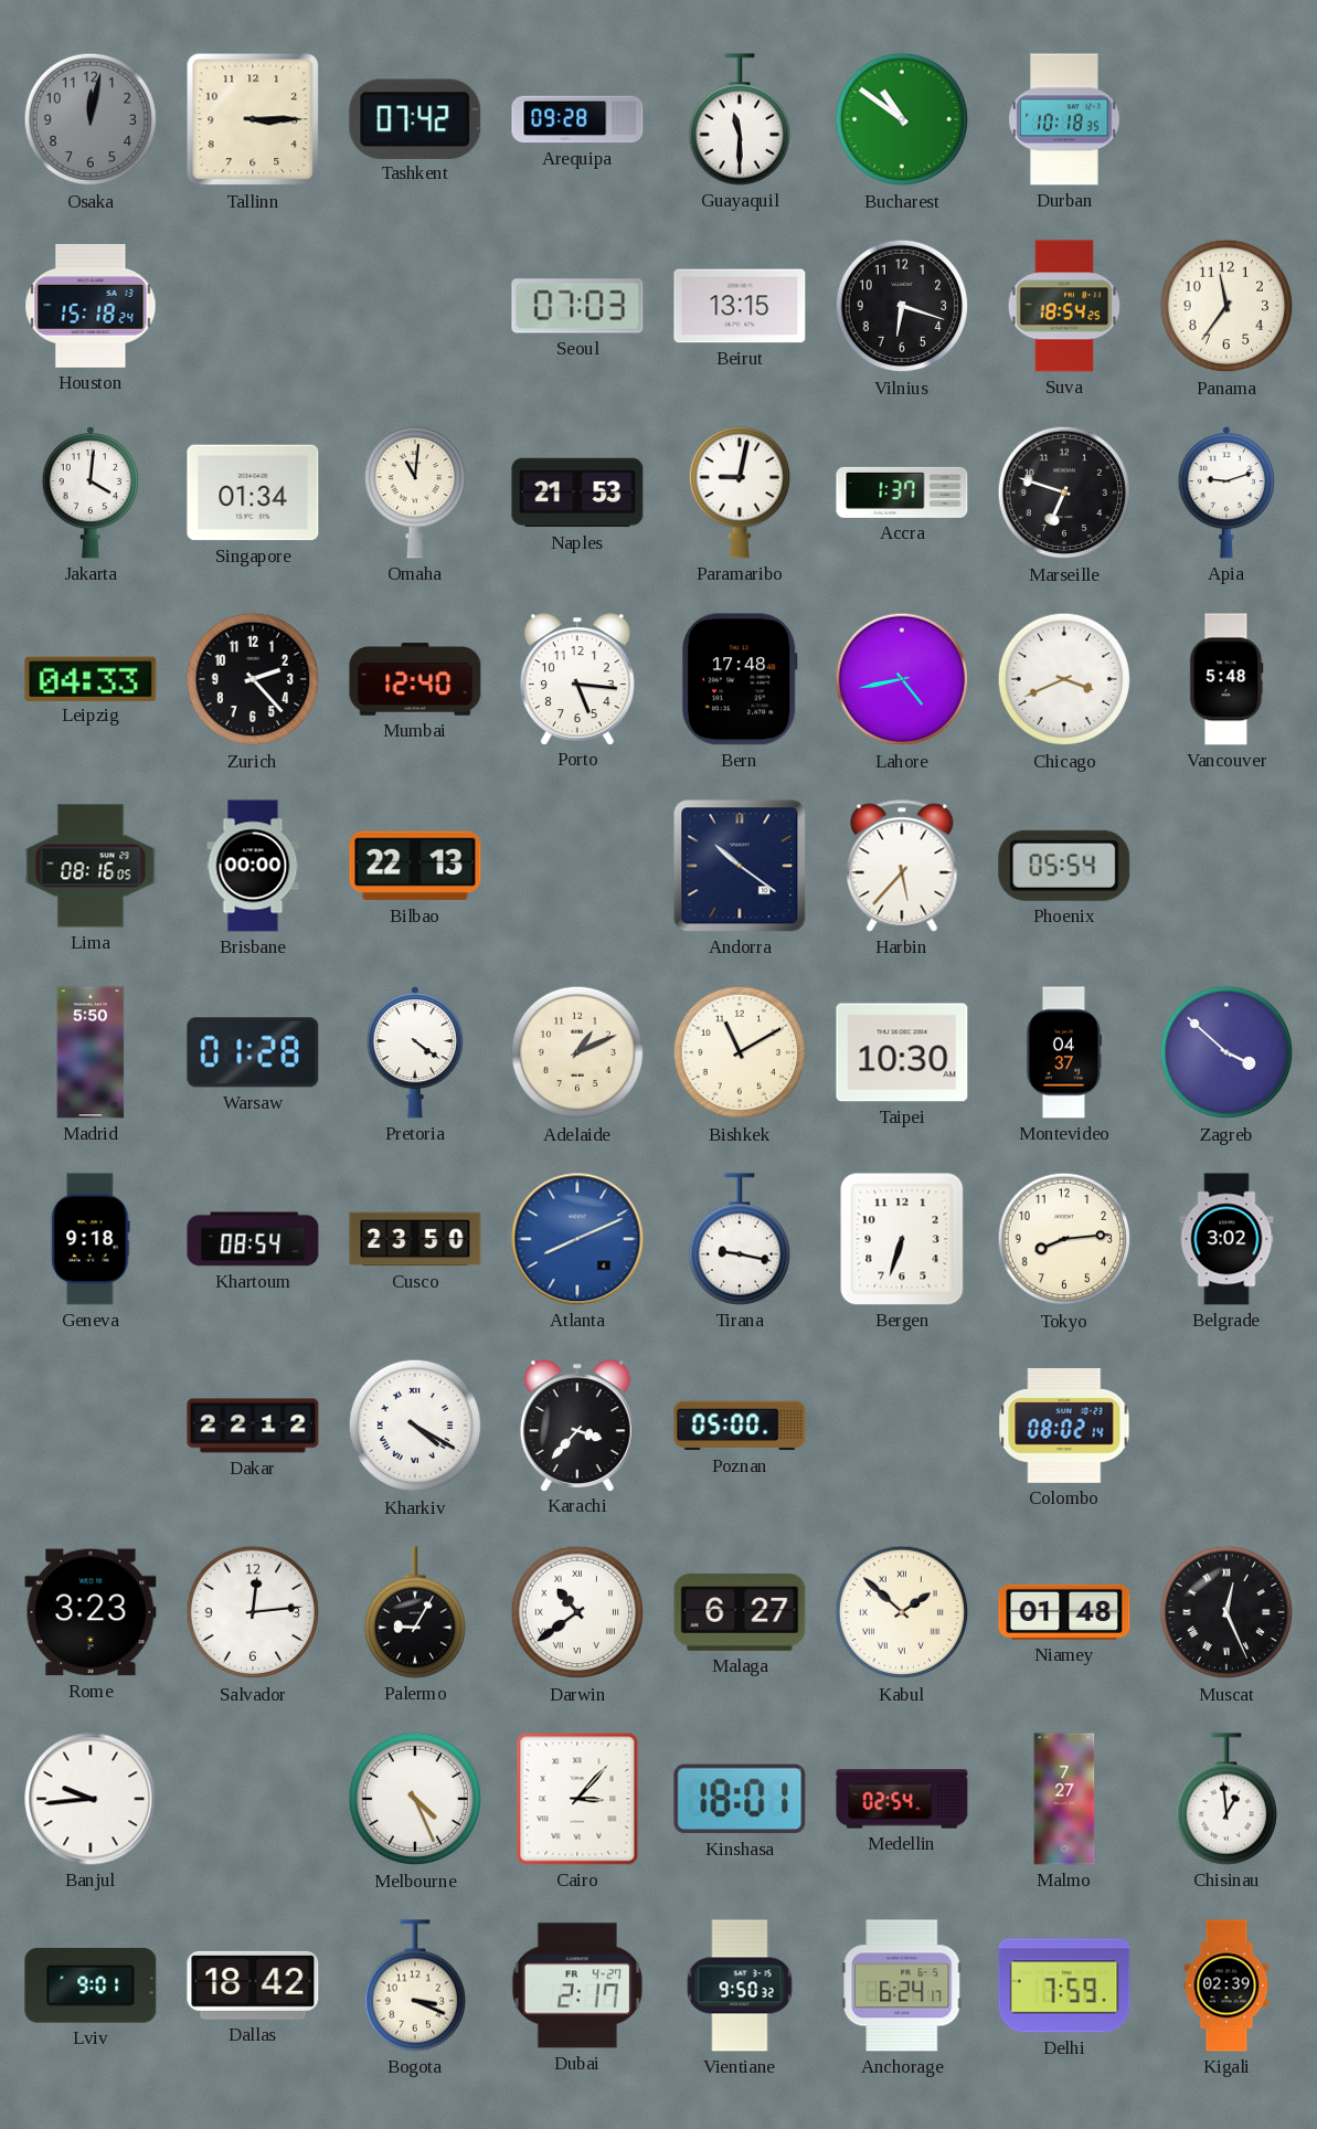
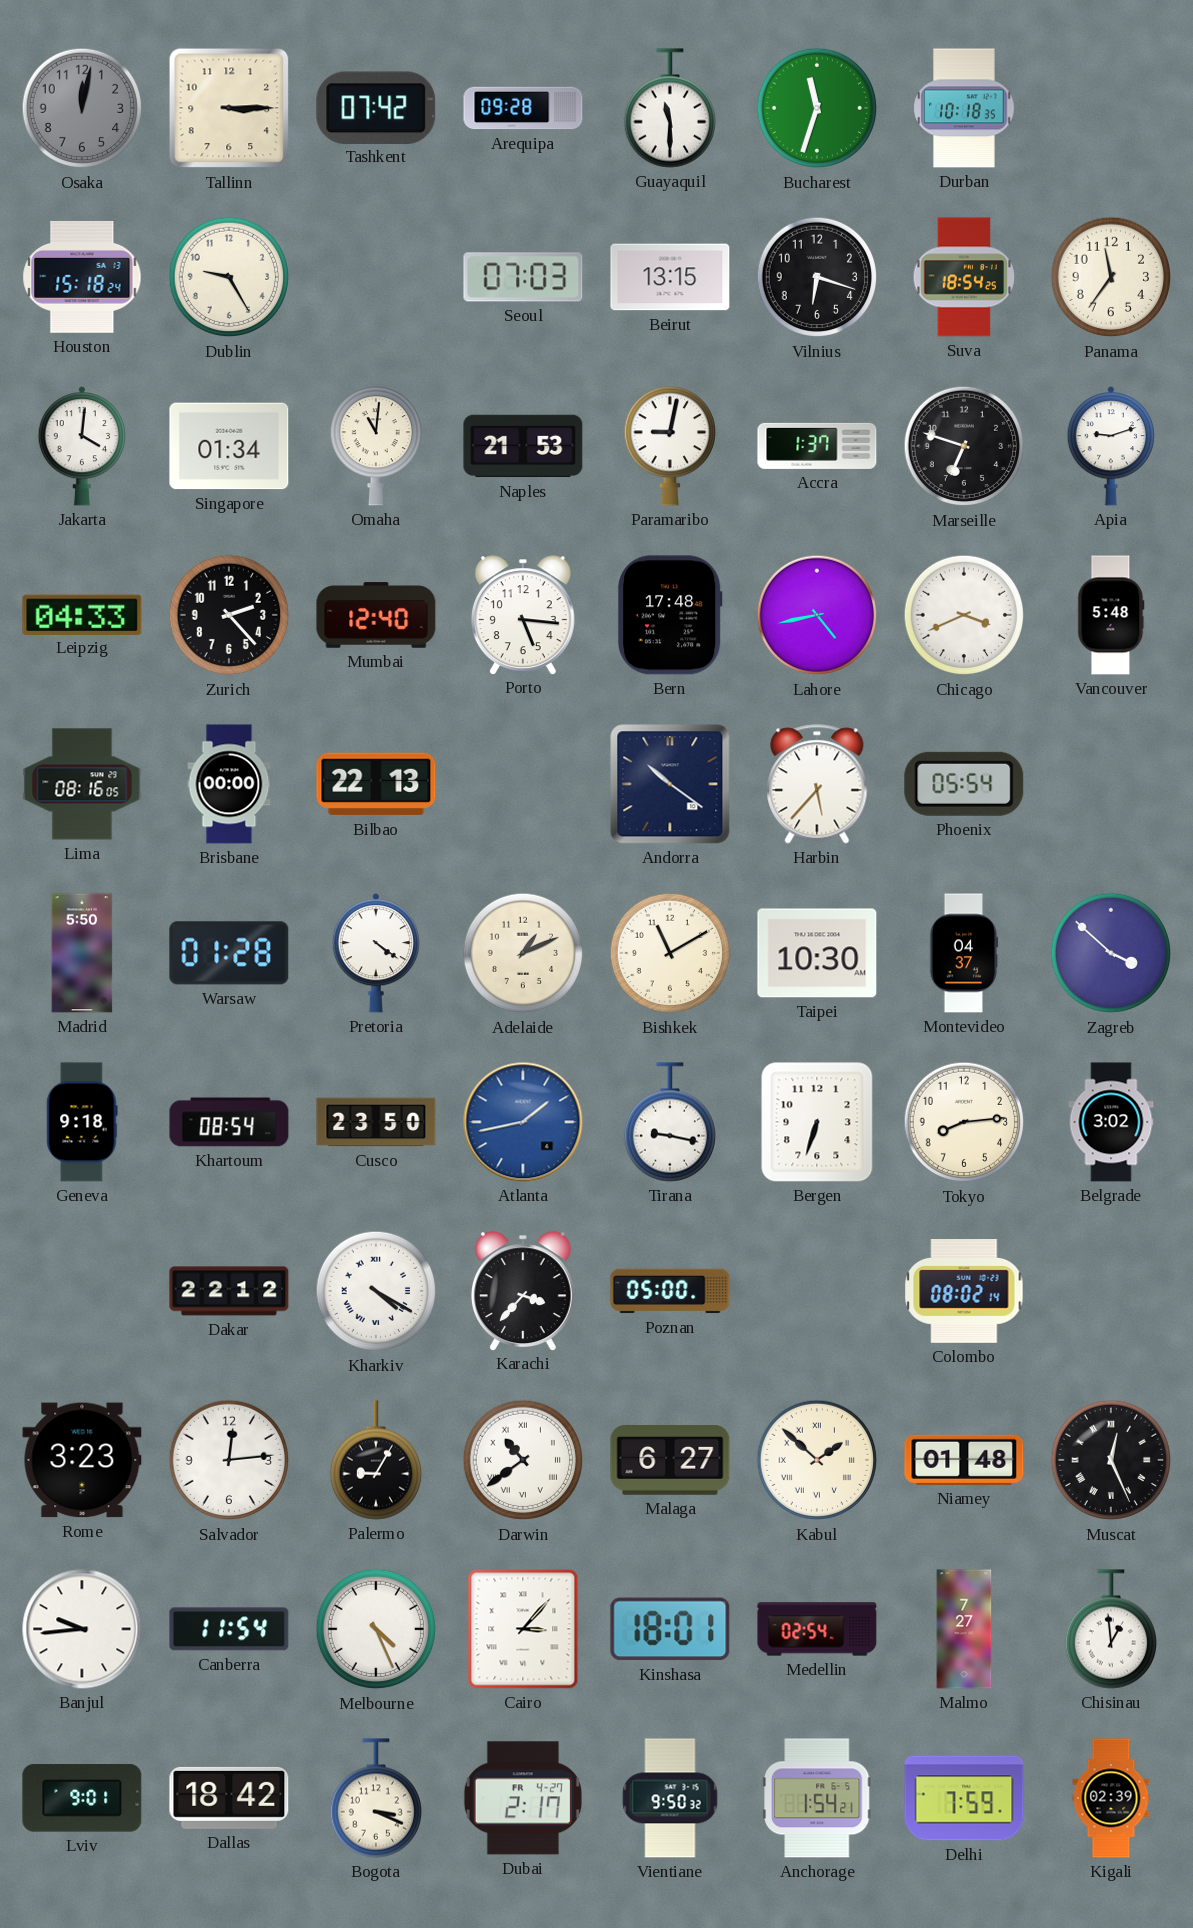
Bucharest: 10:51 -> 11:33 (817, 108)
Dublin: none -> 9:25 (229, 277)
Atlanta: 8:11 -> 1:43 (523, 1122)
Canberra: none -> 11:54 (229, 1629)
Anchorage: 6:24 -> 1:54 (818, 1798)
